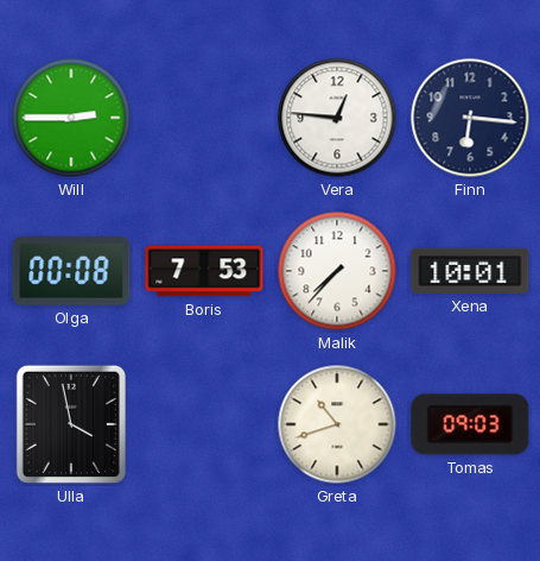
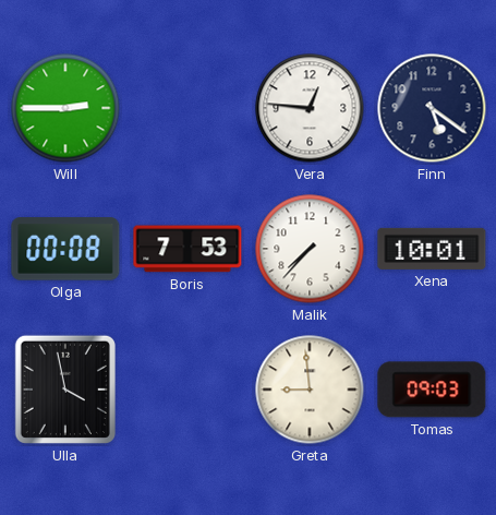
Finn: 6:16 -> 5:21 (432, 108)
Greta: 10:42 -> 8:59 (310, 390)
